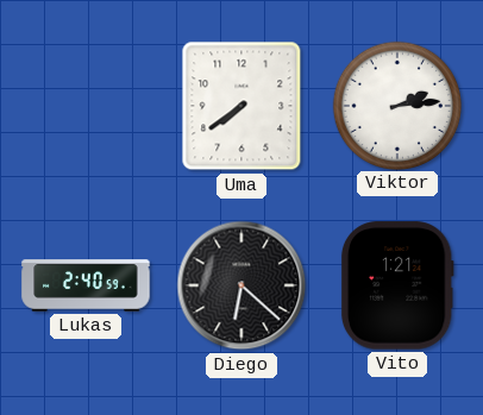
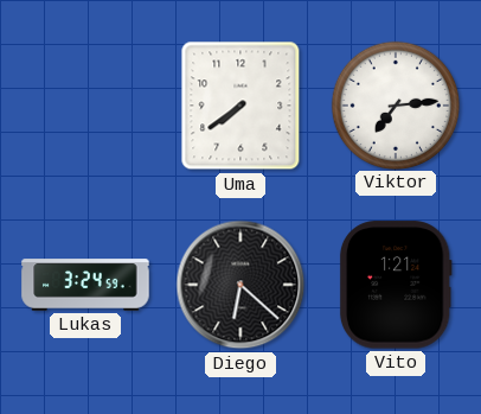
Viktor: 2:14 -> 7:14 (395, 104)
Lukas: 2:40 -> 3:24 (85, 285)
